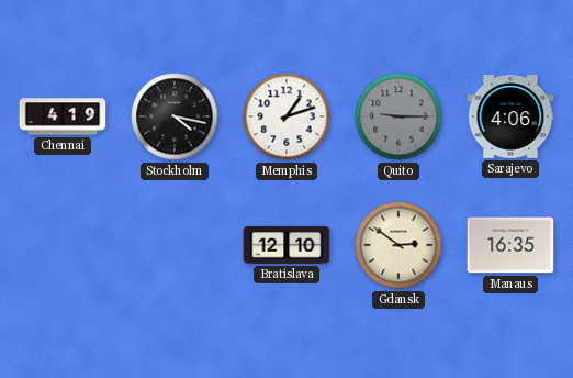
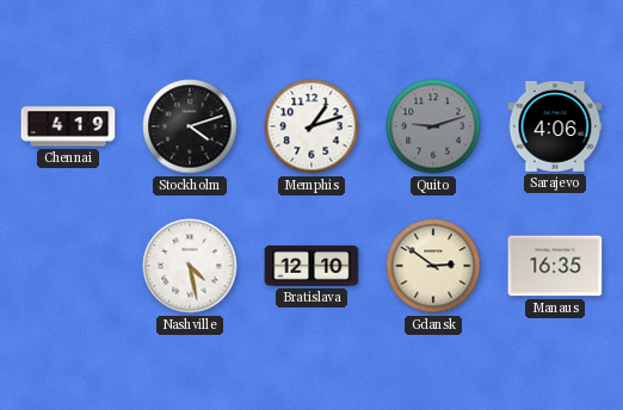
Stockholm: 4:17 -> 4:12 (190, 126)
Quito: 9:15 -> 9:12 (433, 126)
Nashville: none -> 4:28 (190, 266)
